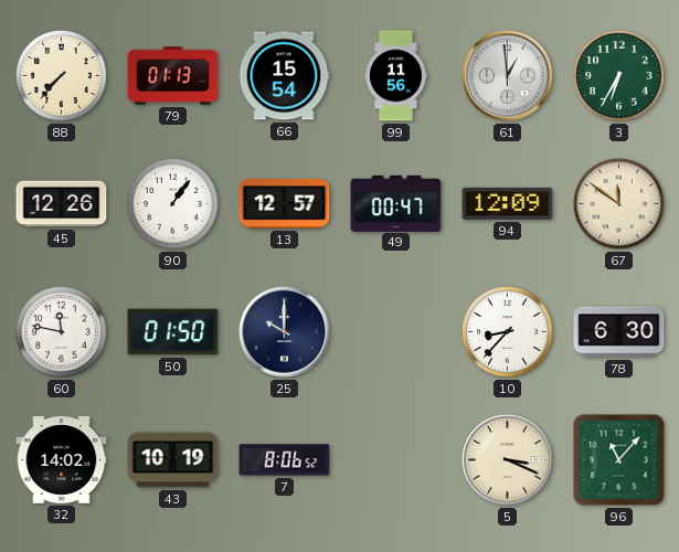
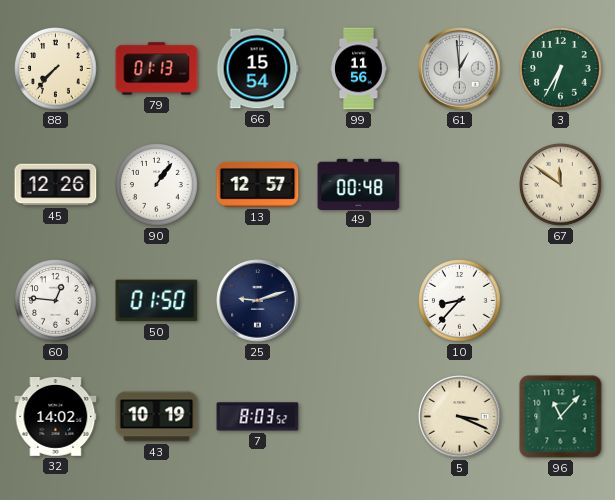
49: 00:47 -> 00:48 (359, 184)
94: 12:09 -> none (508, 203)
60: 11:47 -> 12:46 (56, 301)
25: 10:00 -> 9:12 (258, 301)
78: 6:30 -> none (619, 332)
7: 8:06 -> 8:03 (258, 417)
